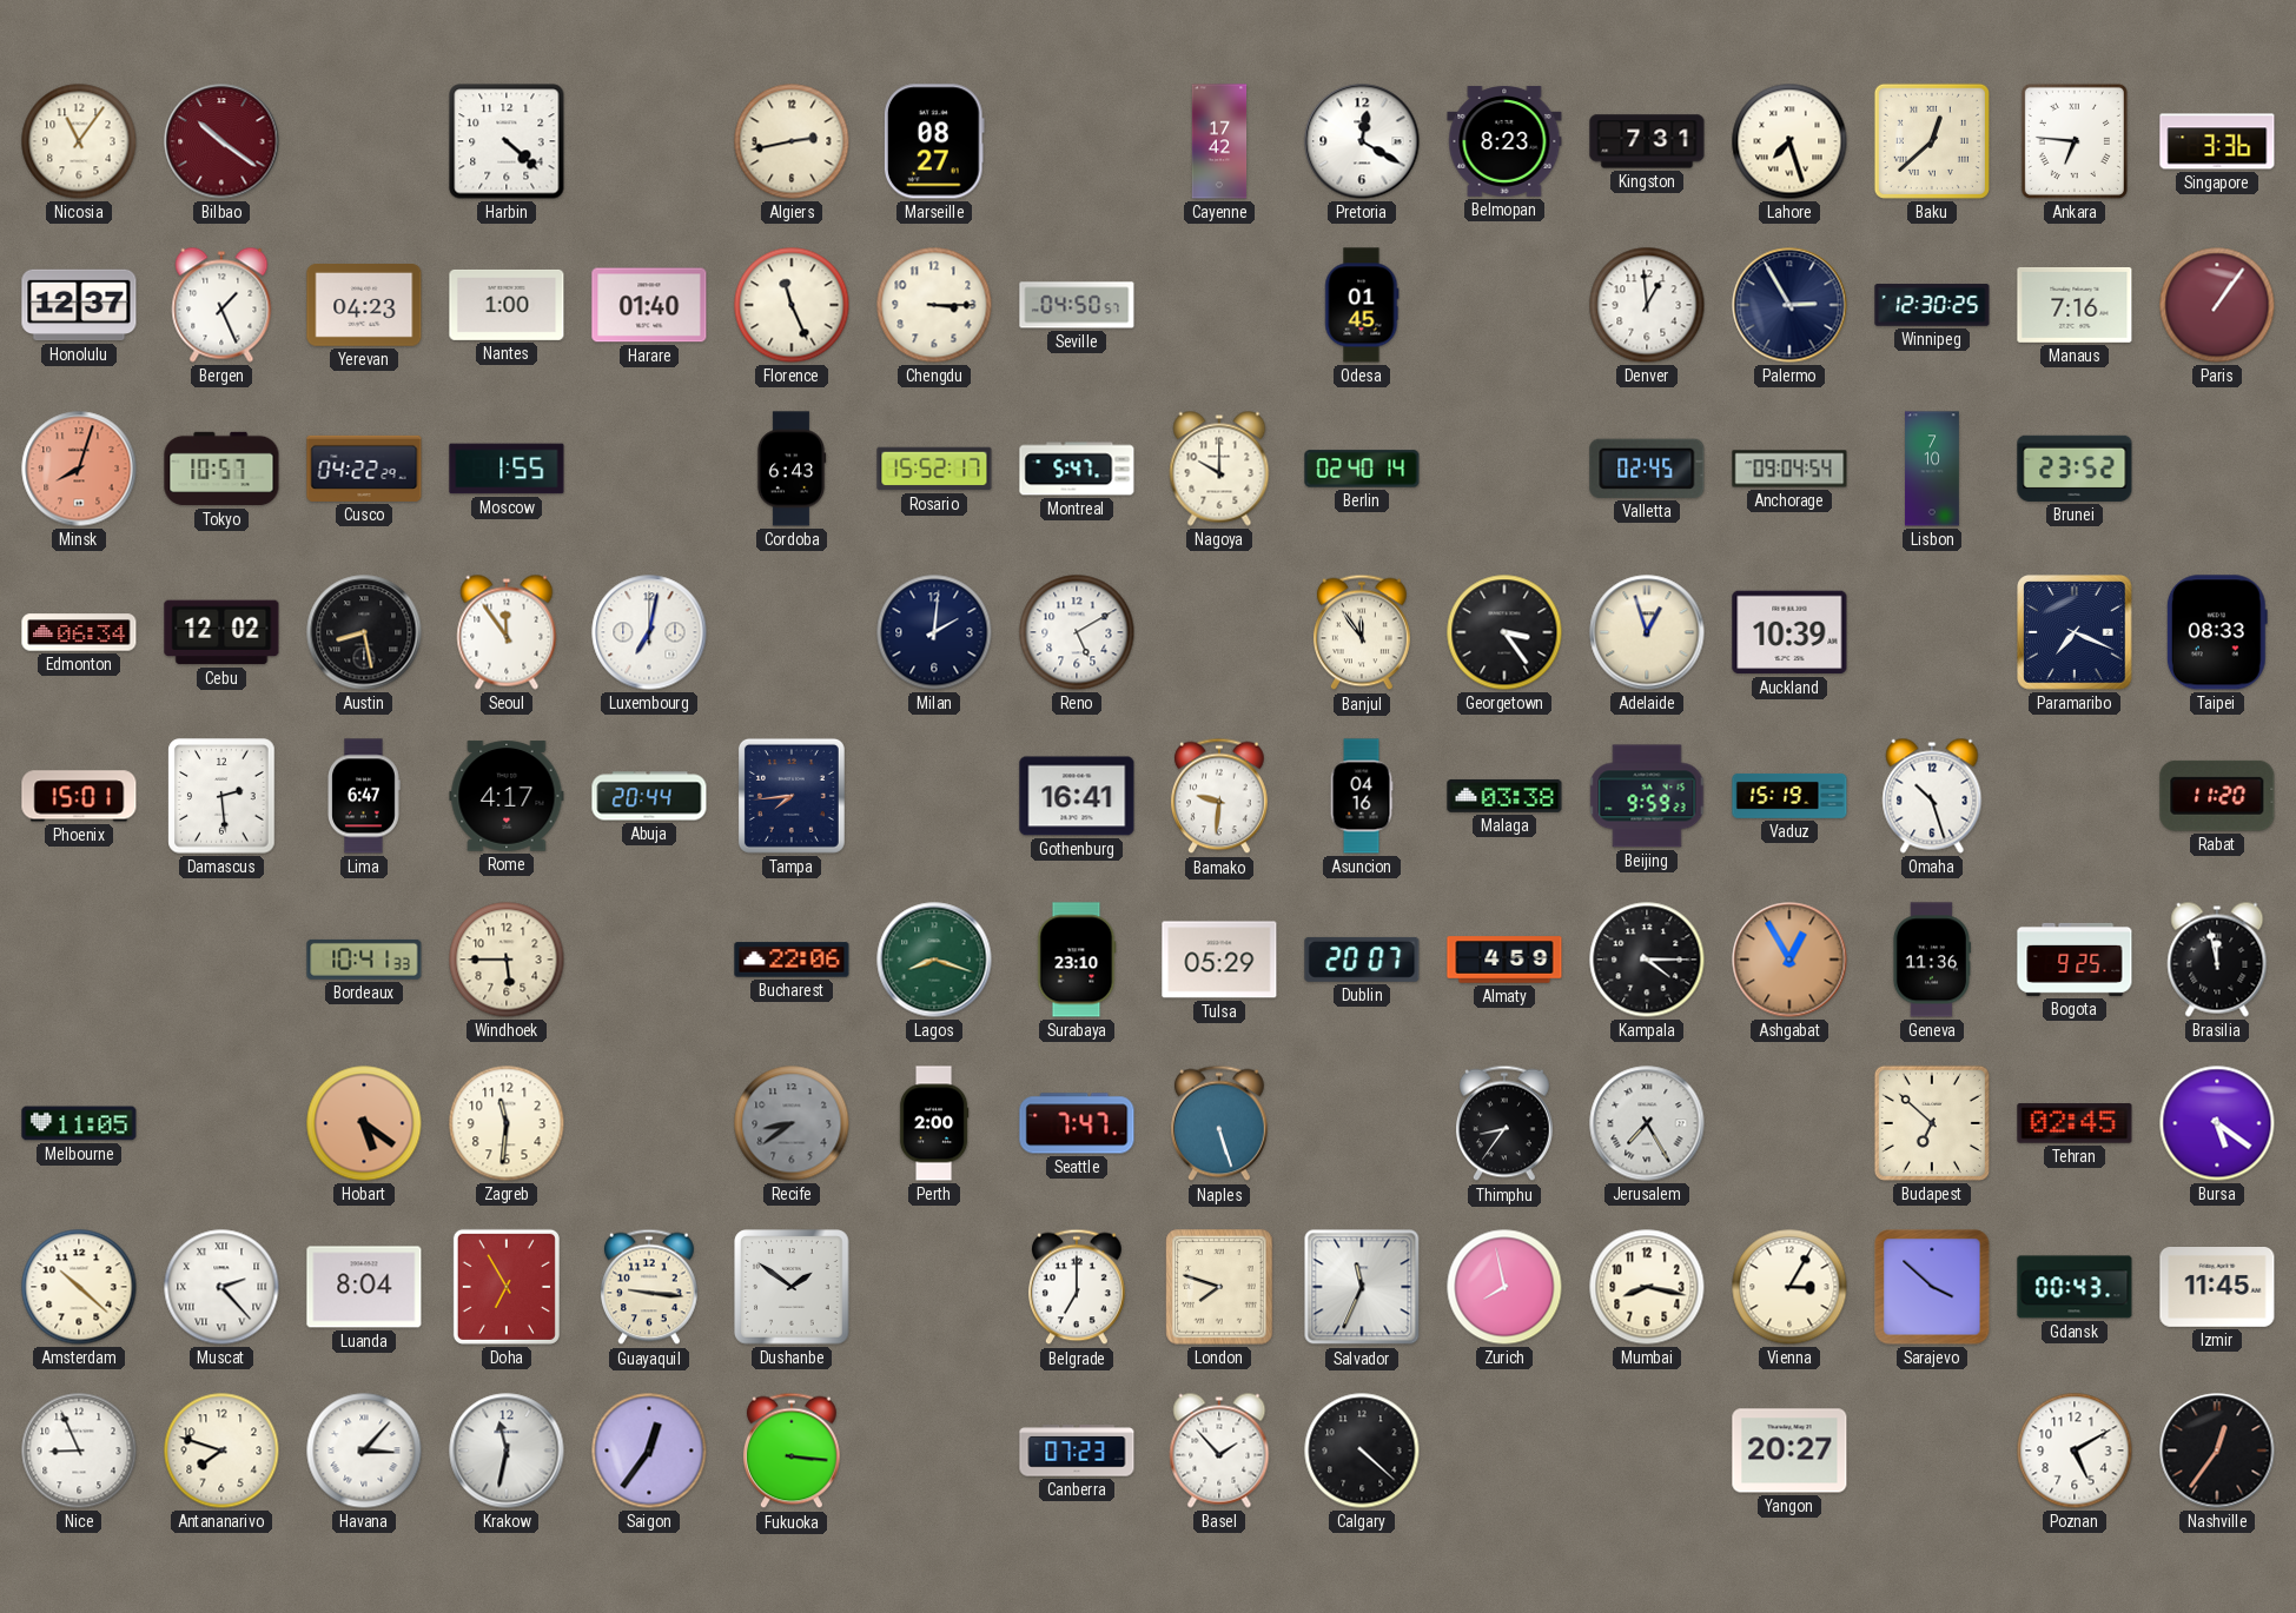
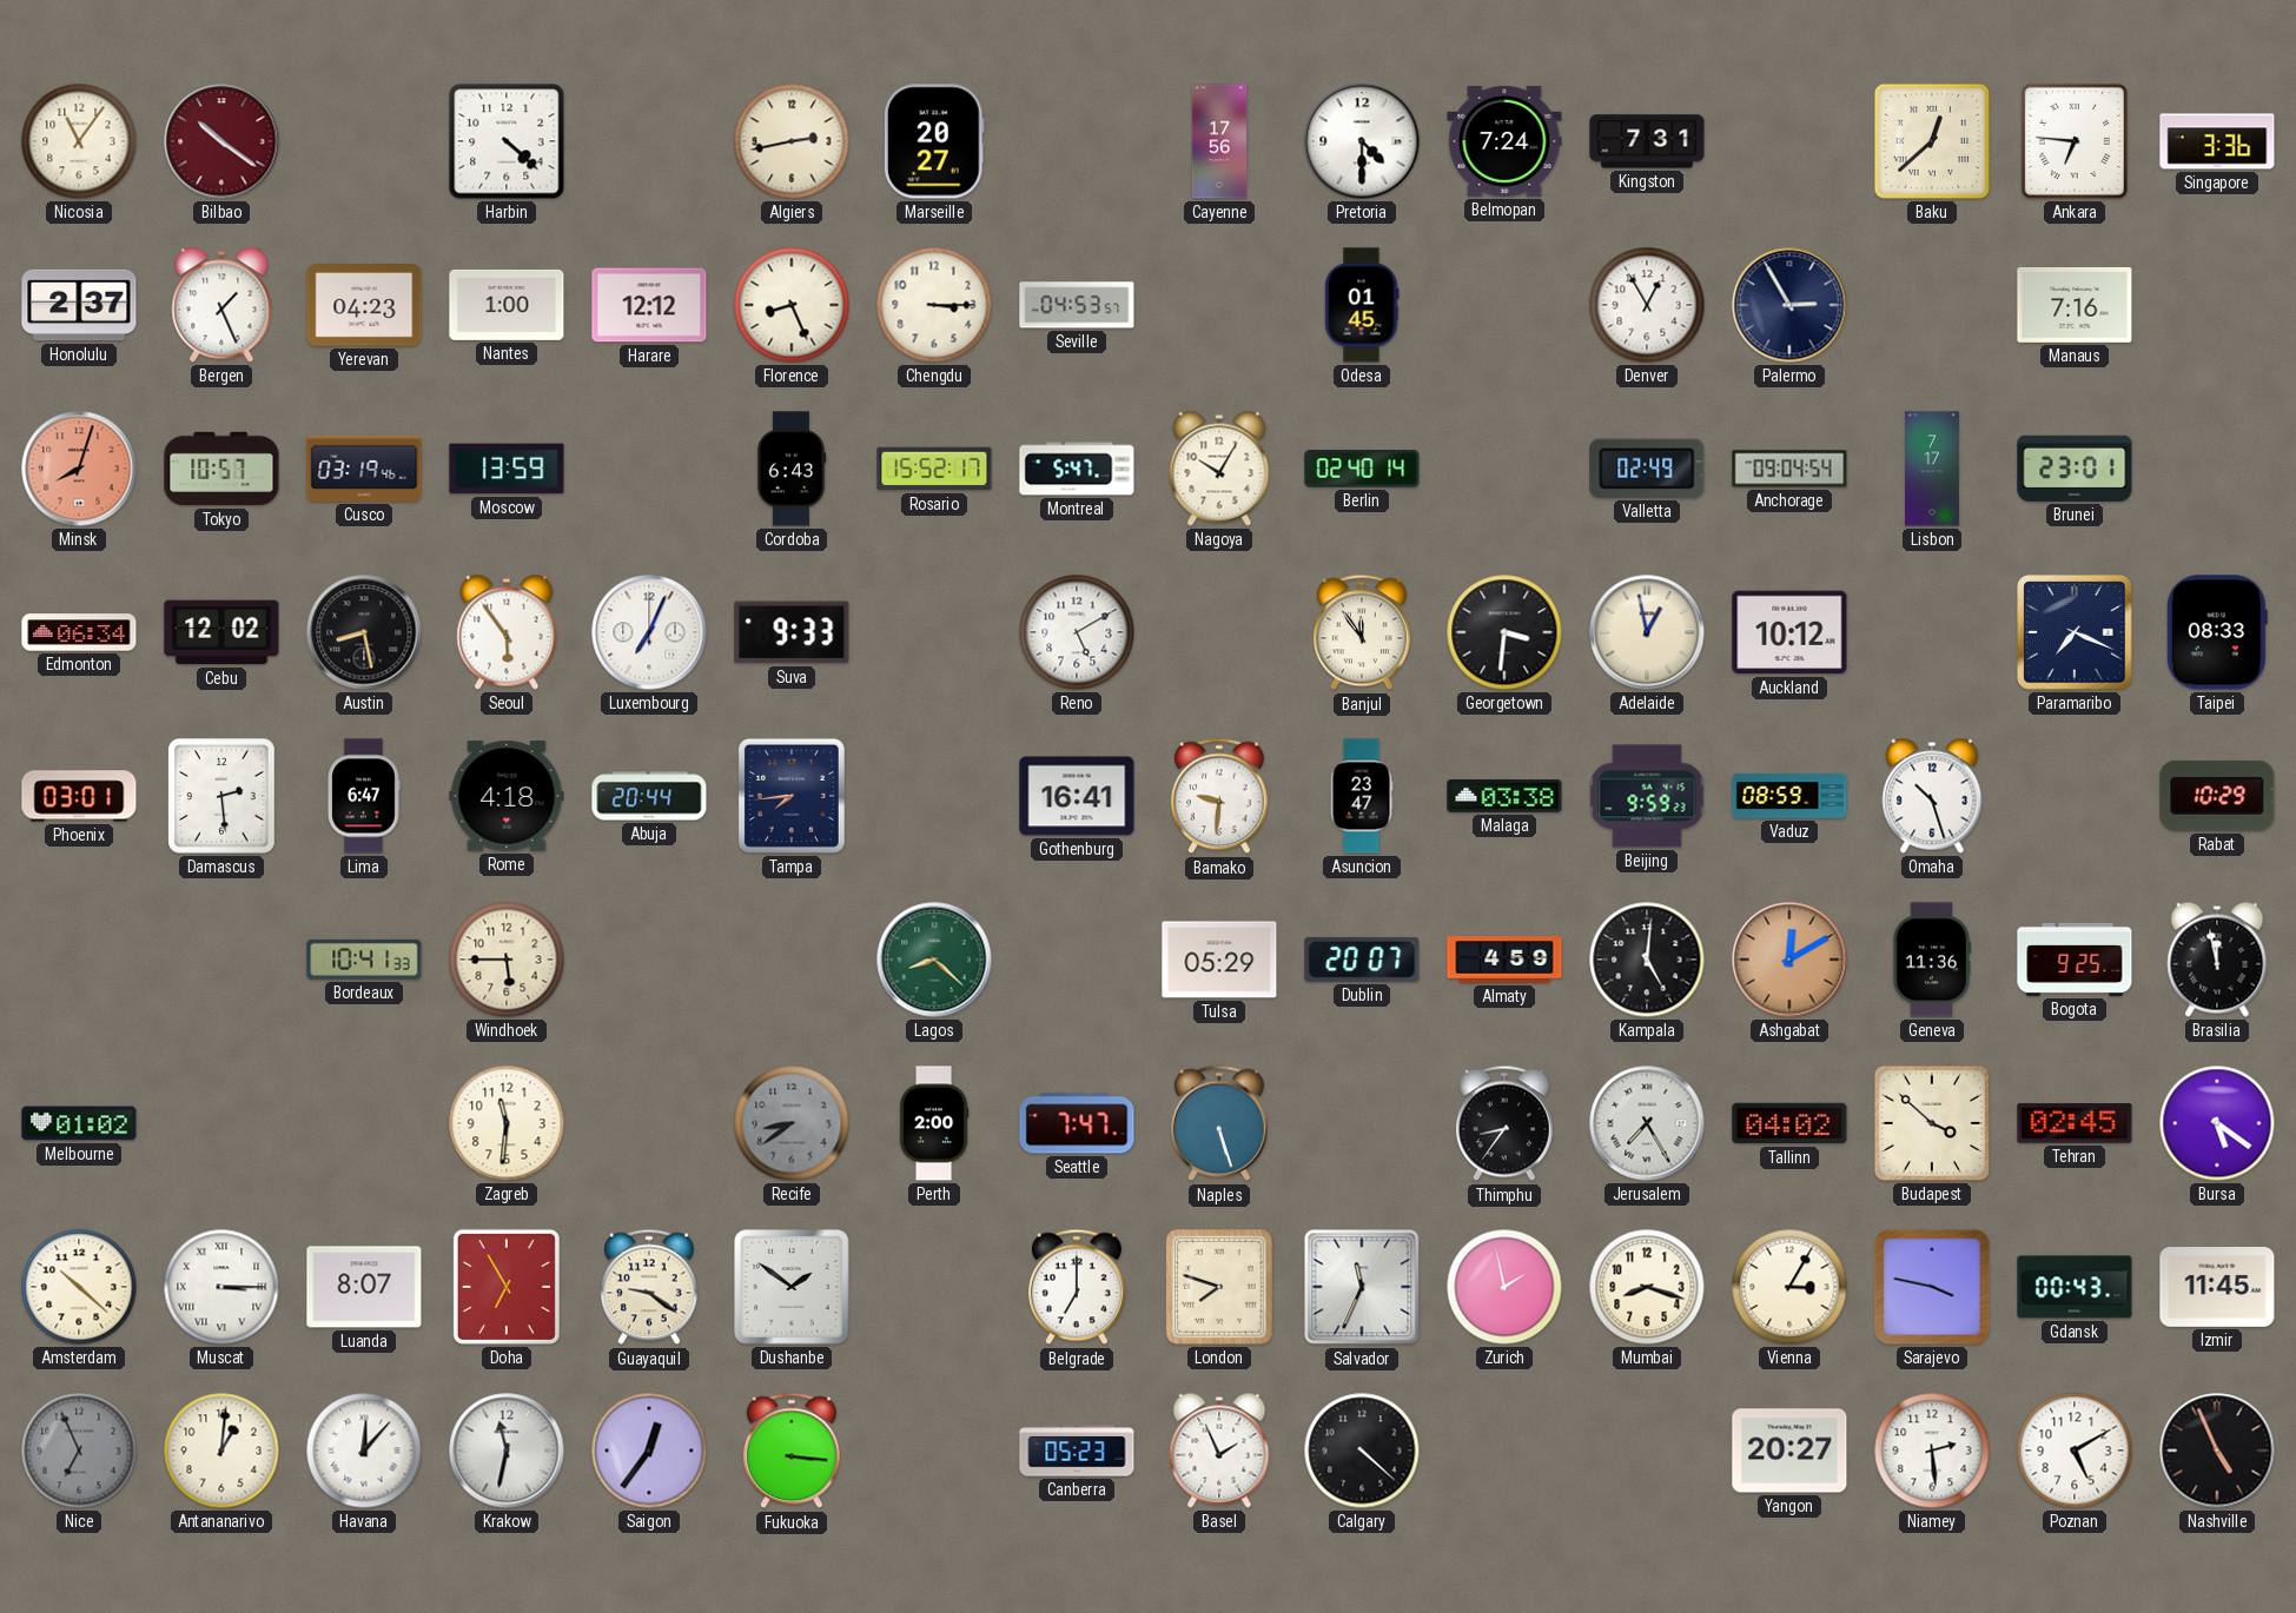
Marseille: 08:27 -> 20:27 (934, 141)
Cayenne: 17:42 -> 17:56 (1219, 141)
Pretoria: 12:20 -> 4:30 (1362, 141)
Belmopan: 8:23 -> 7:24 (1504, 141)
Lahore: 7:27 -> none (1789, 141)
Honolulu: 12:37 -> 2:37 (79, 305)
Harare: 01:40 -> 12:12 (649, 305)
Florence: 11:26 -> 8:26 (792, 305)
Seville: 04:50 -> 04:53 (1077, 305)
Denver: 12:59 -> 12:55 (1647, 305)
Winnipeg: 12:30 -> none (1932, 305)
Paris: 1:06 -> none (2217, 305)
Cusco: 04:22 -> 03:19 (364, 469)
Moscow: 1:55 -> 13:59 (507, 469)
Nagoya: 10:00 -> 10:05 (1219, 469)
Valletta: 02:45 -> 02:49 (1647, 469)
Lisbon: 7:10 -> 7:17 (1932, 469)
Brunei: 23:52 -> 23:01 (2075, 469)
Seoul: 11:54 -> 5:54 (507, 632)
Luxembourg: 7:02 -> 7:04 (649, 632)
Suva: none -> 9:33 (792, 632)
Milan: 2:01 -> none (934, 632)
Georgetown: 3:24 -> 3:31 (1504, 632)
Adelaide: 12:57 -> 12:58 (1647, 632)
Auckland: 10:39 -> 10:12 (1789, 632)
Phoenix: 15:01 -> 03:01 (79, 796)
Rome: 4:17 -> 4:18 (507, 796)
Asuncion: 04:16 -> 23:47 (1362, 796)
Vaduz: 15:19 -> 08:59 (1789, 796)
Rabat: 11:20 -> 10:29 (2217, 796)
Bucharest: 22:06 -> none (792, 960)
Lagos: 8:18 -> 8:22 (934, 960)
Surabaya: 23:10 -> none (1077, 960)
Kampala: 4:15 -> 5:01 (1647, 960)
Ashgabat: 12:55 -> 12:10 (1789, 960)
Melbourne: 11:05 -> 01:02 (79, 1123)
Hobart: 5:21 -> none (364, 1123)
Tallinn: none -> 04:02 (1789, 1123)
Budapest: 6:52 -> 3:52 (1932, 1123)
Muscat: 2:23 -> 3:15 (221, 1287)
Luanda: 8:04 -> 8:07 (364, 1287)
Guayaquil: 9:16 -> 9:21 (649, 1287)
Zurich: 7:58 -> 1:58 (1504, 1287)
Mumbai: 8:17 -> 8:18 (1647, 1287)
Sarajevo: 3:52 -> 3:47 (1932, 1287)
Nice: 8:56 -> 6:56 (79, 1451)
Nice dial: white -> grey (79, 1451)
Antananarivo: 7:48 -> 1:01 (221, 1451)
Havana: 3:07 -> 12:07 (364, 1451)
Canberra: 07:23 -> 05:23 (1077, 1451)
Basel: 1:53 -> 1:56 (1219, 1451)
Niamey: none -> 2:29 (1932, 1451)
Nashville: 12:36 -> 4:56 (2217, 1451)
